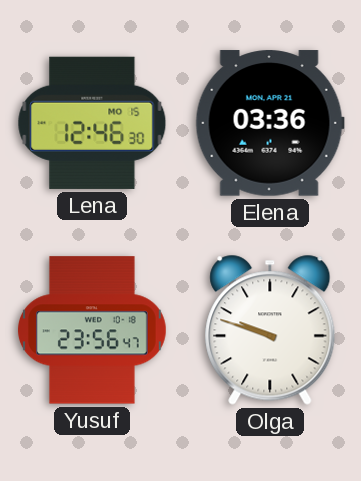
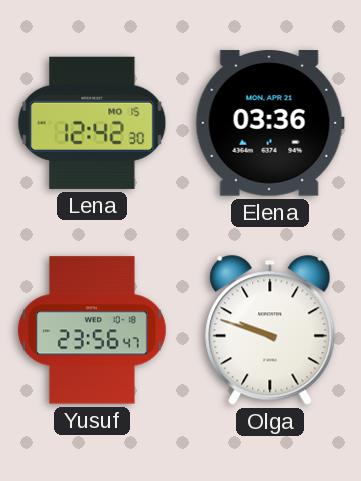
Lena: 12:46 -> 12:42 (92, 123)
